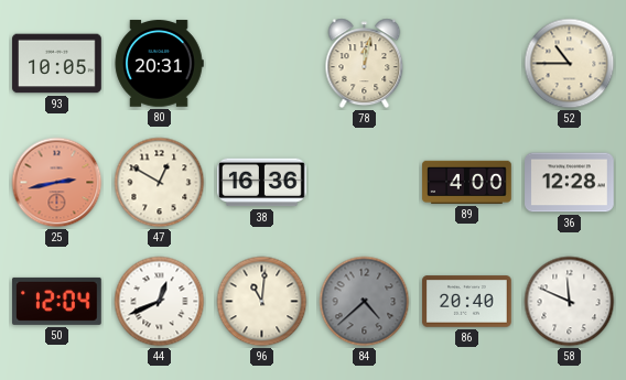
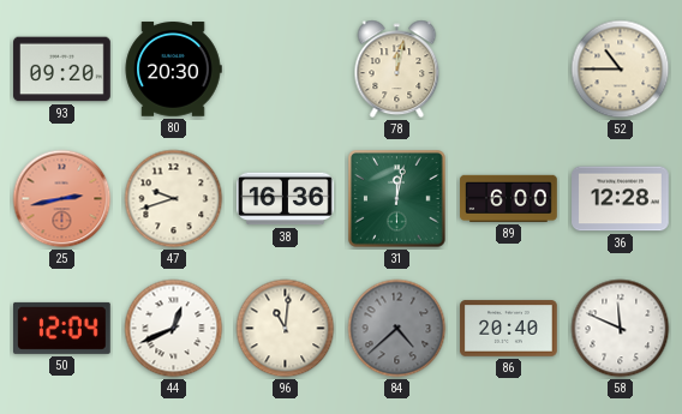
93: 10:05 -> 09:20 (62, 70)
80: 20:31 -> 20:30 (173, 70)
47: 12:50 -> 9:42 (174, 199)
31: none -> 12:02 (397, 199)
89: 4:00 -> 6:00 (509, 198)
